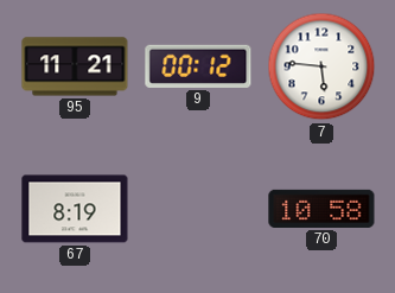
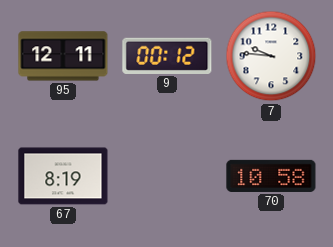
95: 11:21 -> 12:11 (63, 56)
7: 5:46 -> 9:46 (271, 56)
